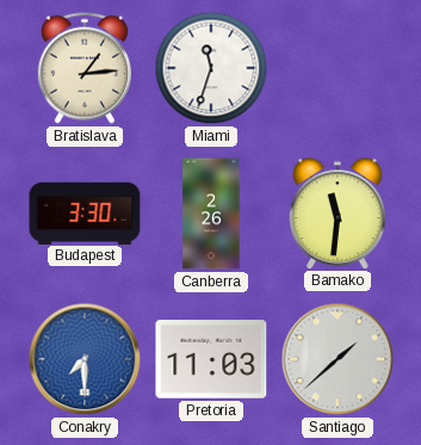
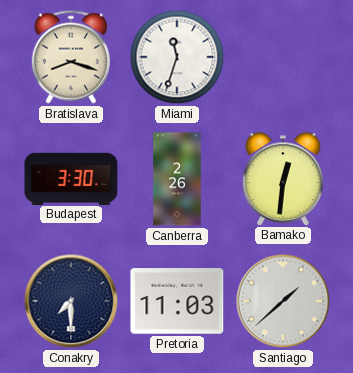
Bratislava: 1:14 -> 8:18 (71, 57)
Bamako: 11:31 -> 12:31 (283, 179)
Conakry dial: blue -> navy (71, 301)
